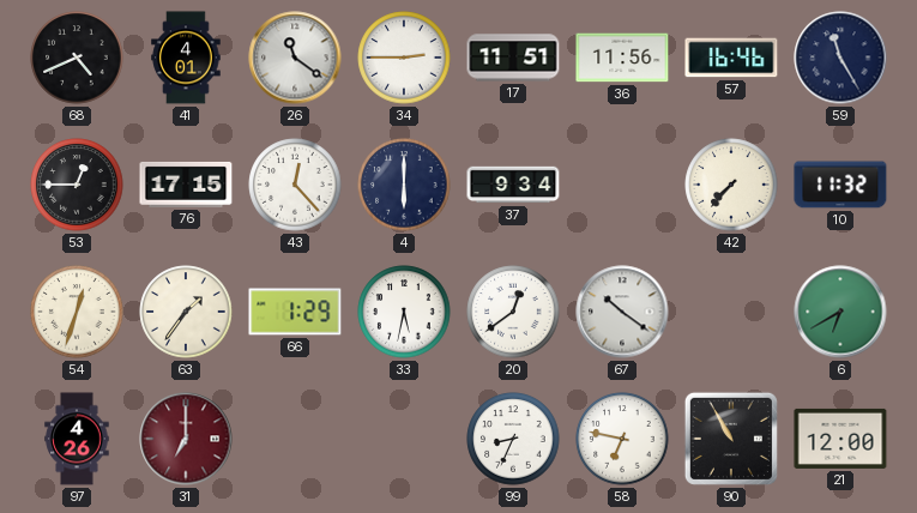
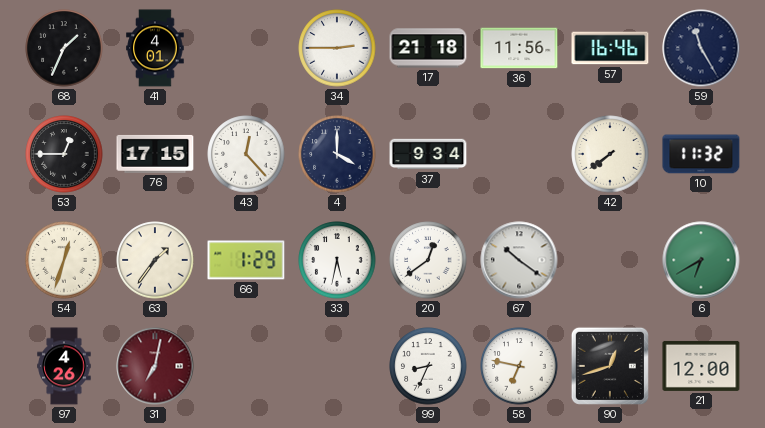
68: 4:41 -> 1:34 (64, 48)
26: 11:21 -> none (295, 58)
17: 11:51 -> 21:18 (428, 48)
4: 6:00 -> 4:00 (337, 154)
42: 7:37 -> 7:39 (610, 154)
31: 7:00 -> 7:02 (155, 366)
90: 10:55 -> 12:42 (610, 366)
